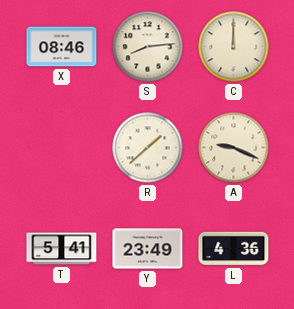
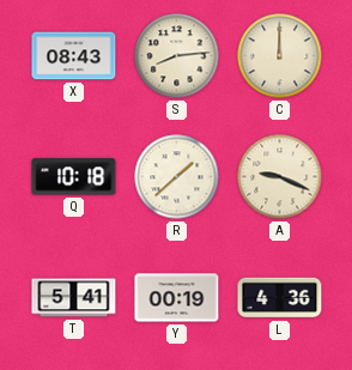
X: 08:46 -> 08:43 (74, 56)
Q: none -> 10:18 (74, 177)
Y: 23:49 -> 00:19 (177, 298)
